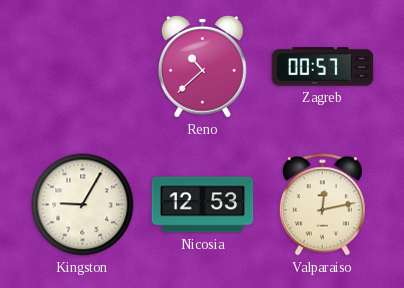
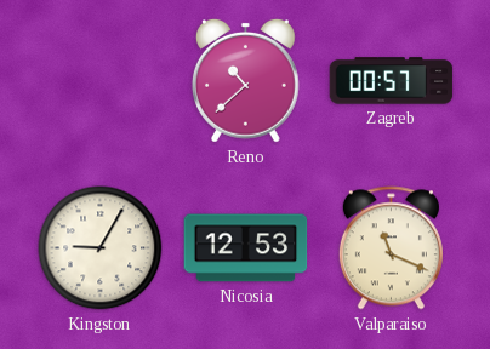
Valparaiso: 12:13 -> 11:19 (391, 248)
